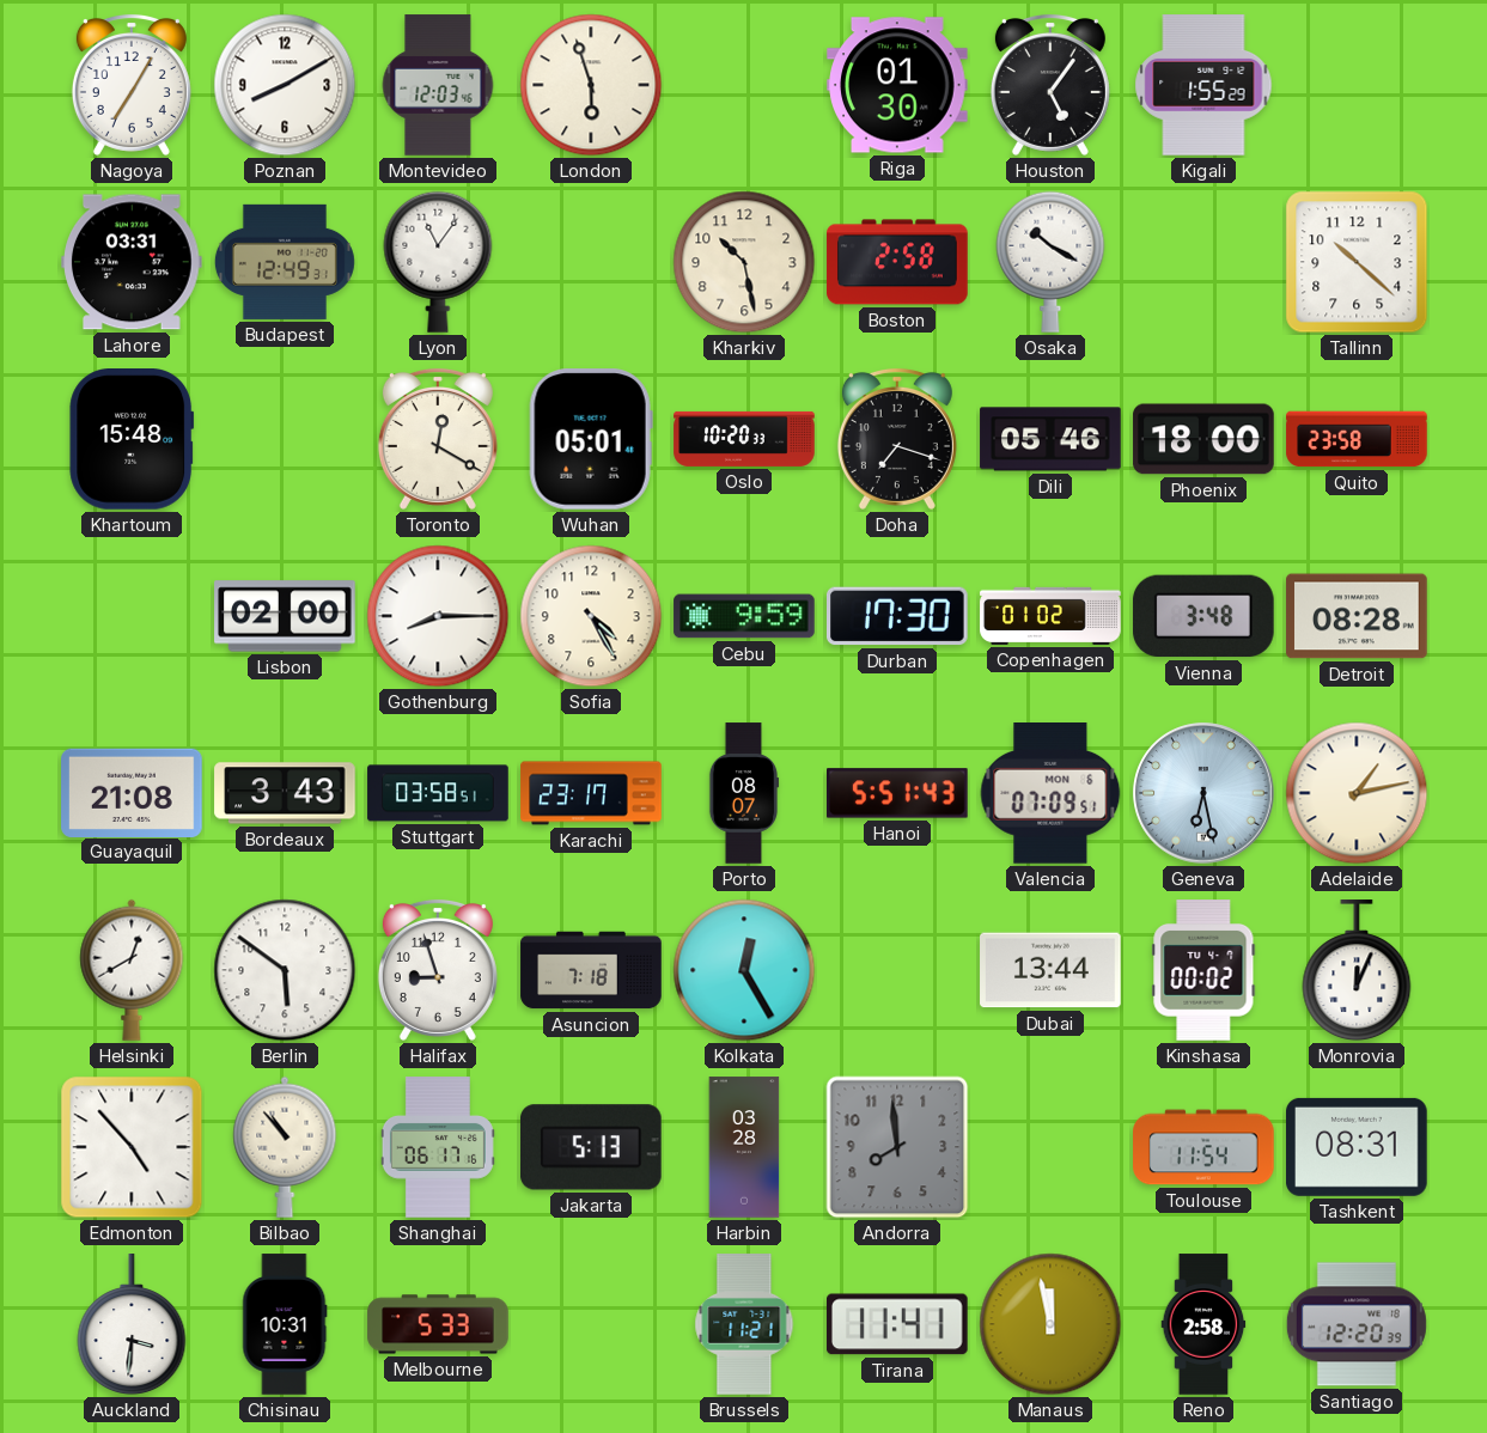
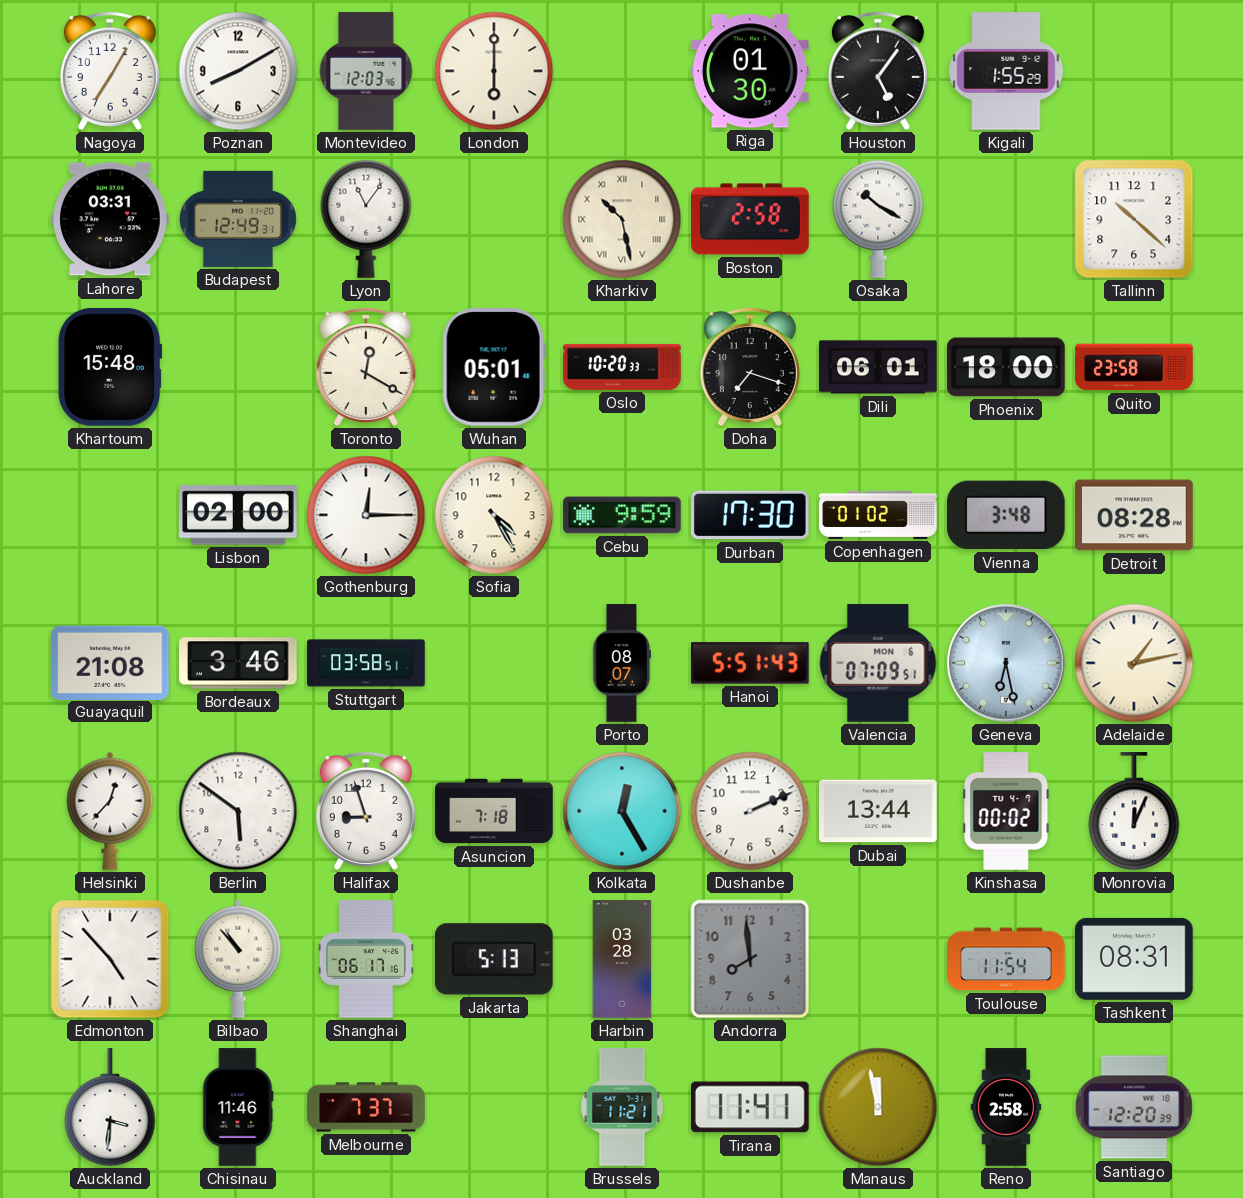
London: 5:57 -> 6:00 (494, 71)
Kharkiv numerals: Arabic -> Roman (622, 219)
Dili: 05:46 -> 06:01 (878, 367)
Gothenburg: 8:15 -> 12:15 (366, 515)
Bordeaux: 3:43 -> 3:46 (238, 663)
Karachi: 23:17 -> none (591, 793)
Helsinki: 12:40 -> 12:37 (110, 811)
Dushanbe: none -> 2:11 (750, 811)
Chisinau: 10:31 -> 11:46 (238, 1107)
Melbourne: 5:33 -> 7:37 (366, 1107)
